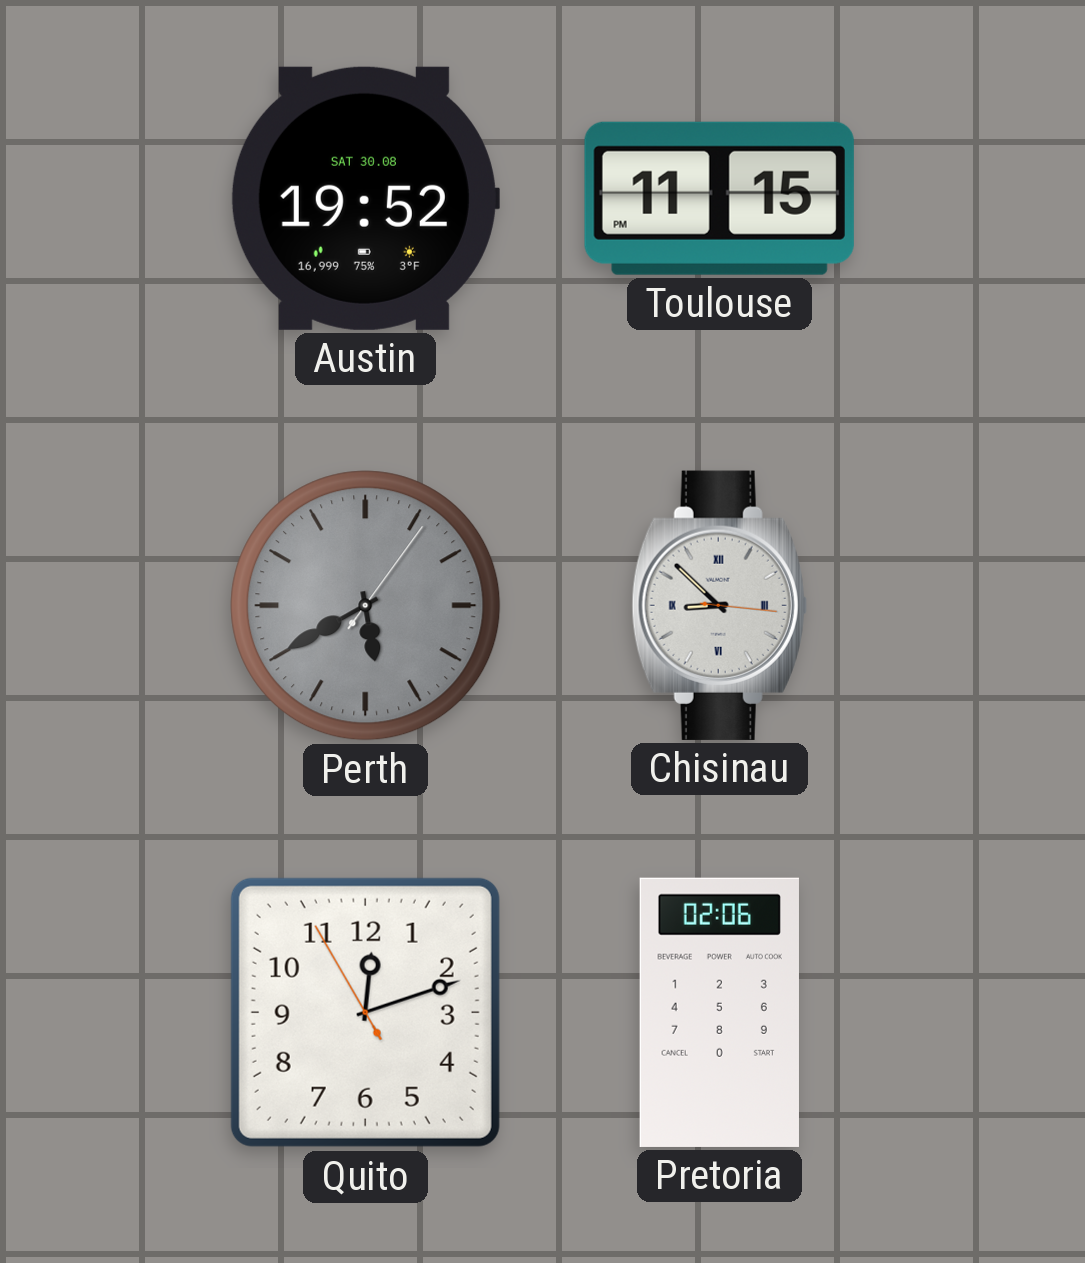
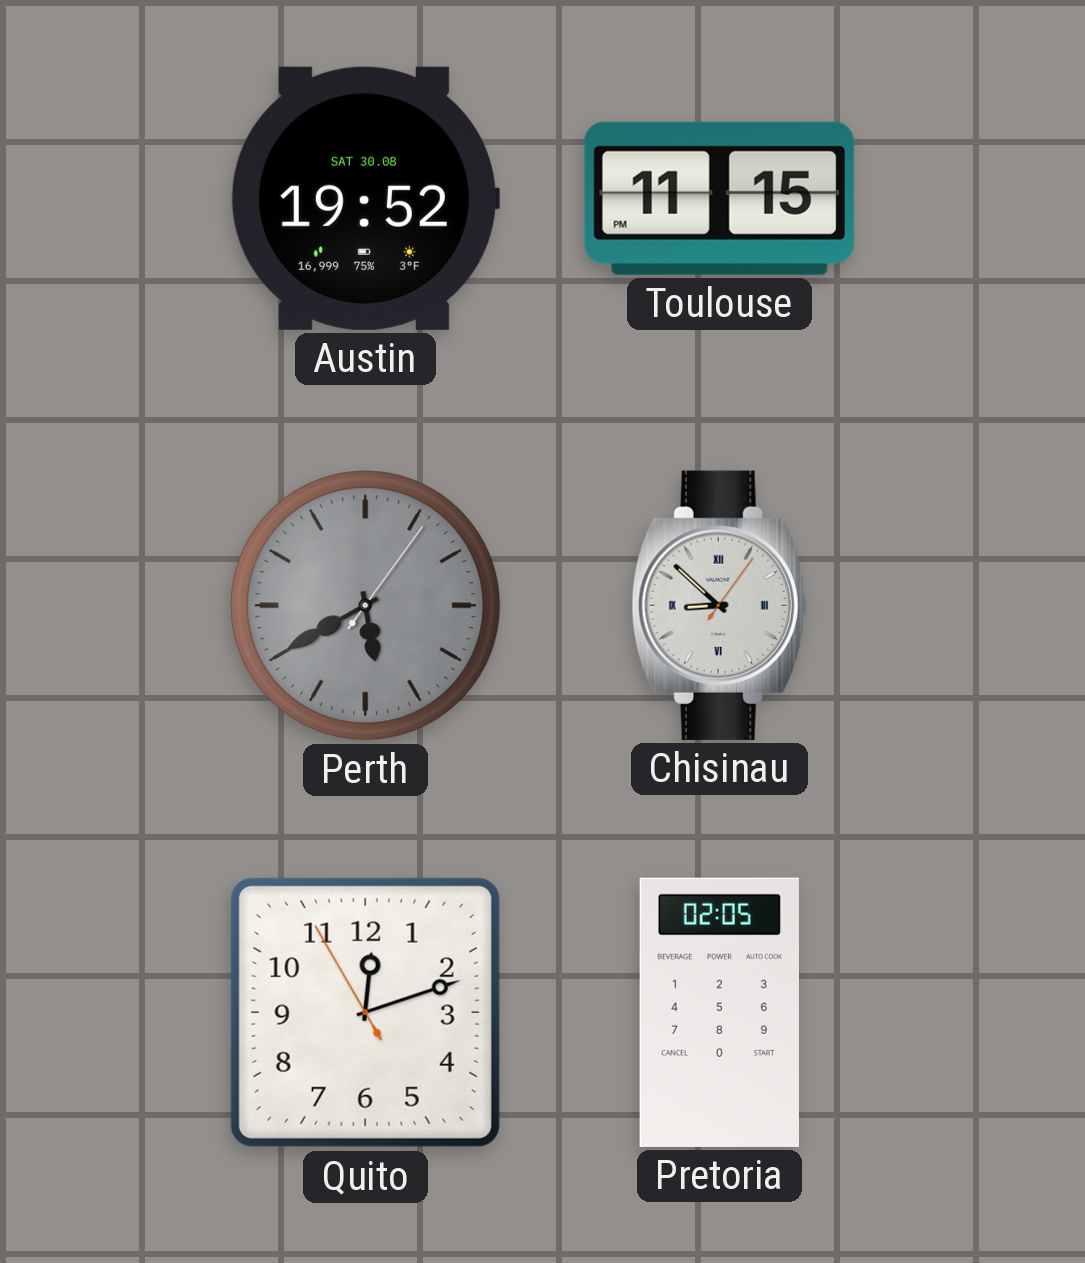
Chisinau: 8:52:16 -> 8:52:06 (719, 605)
Pretoria: 02:06 -> 02:05 (719, 1012)
